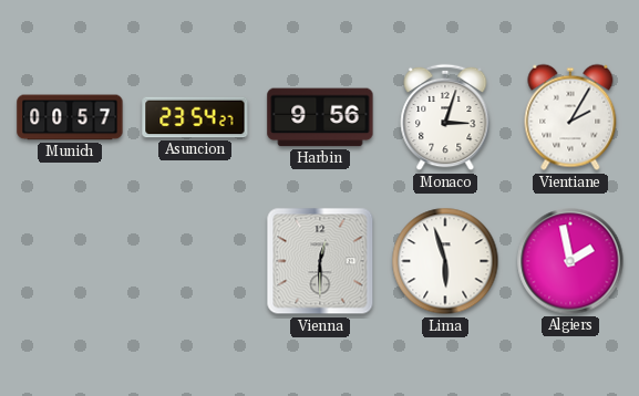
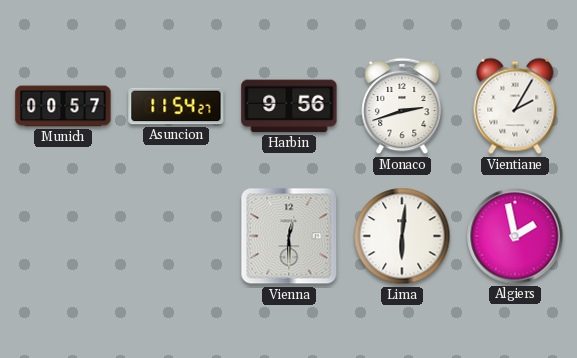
Asuncion: 23:54 -> 11:54 (176, 106)
Monaco: 3:03 -> 2:42 (402, 106)
Lima: 5:57 -> 6:01 (402, 236)
